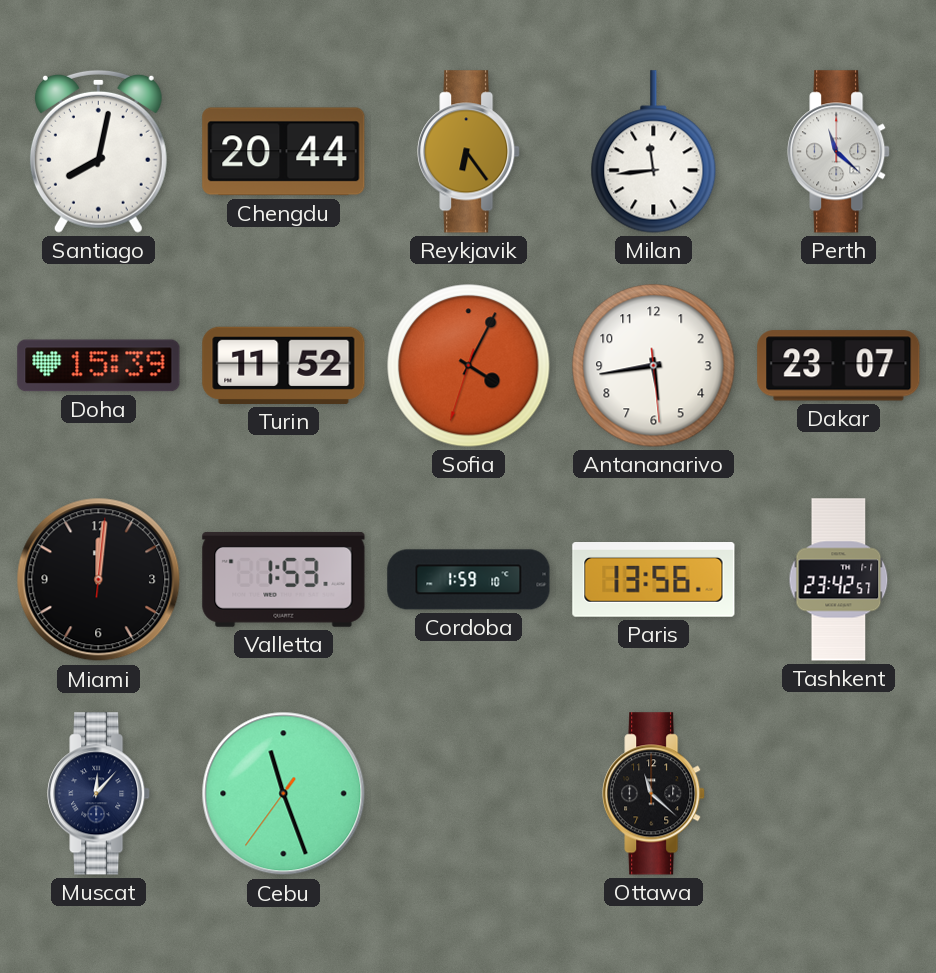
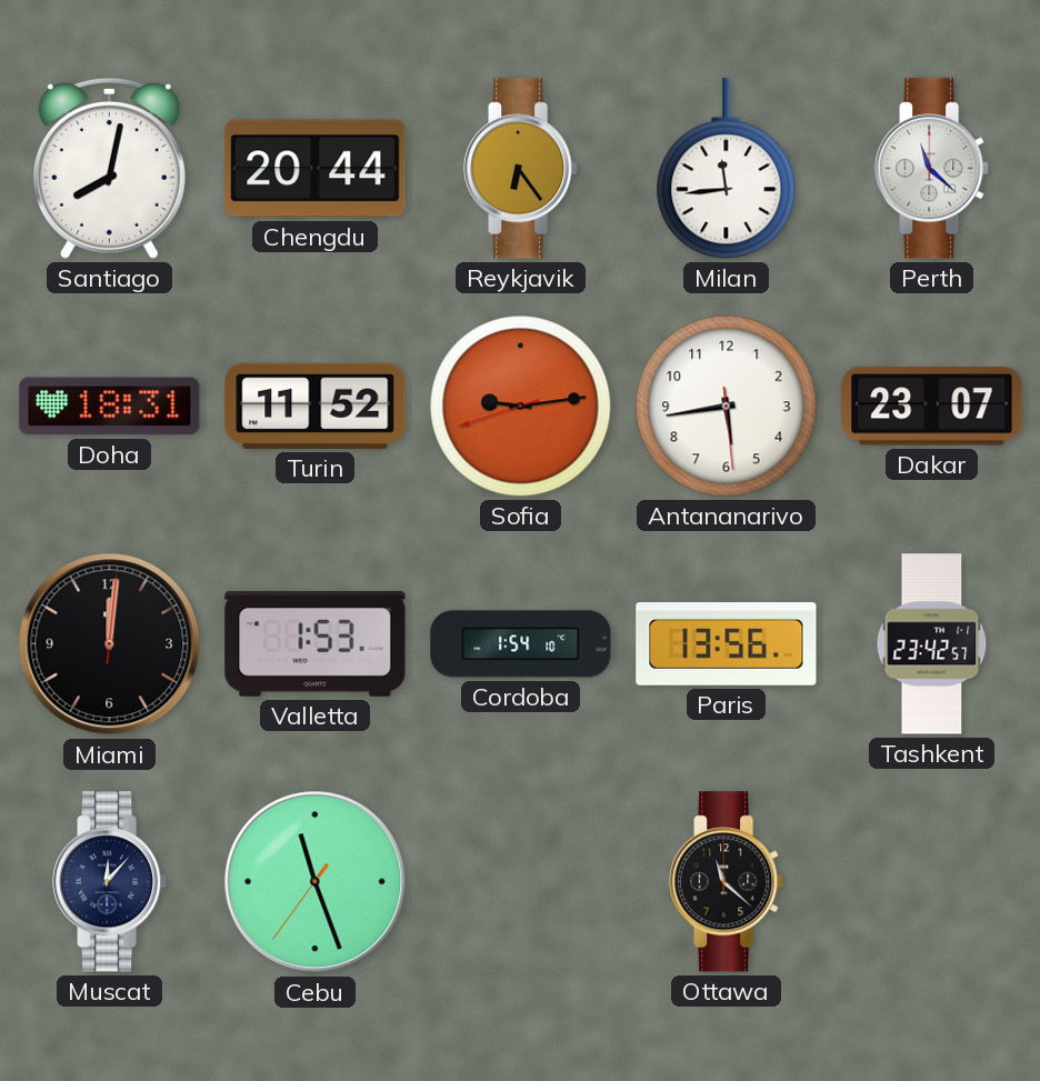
Doha: 15:39 -> 18:31 (110, 407)
Sofia: 4:04 -> 9:13 (521, 407)
Cordoba: 1:59 -> 1:54 (521, 644)
